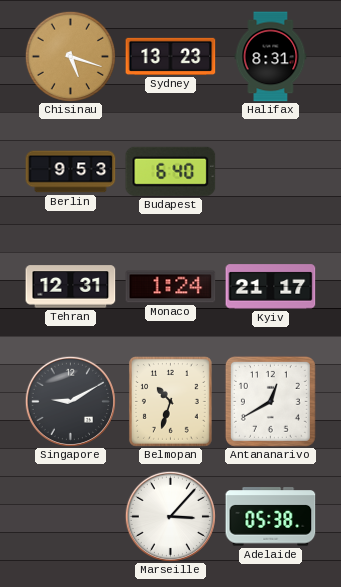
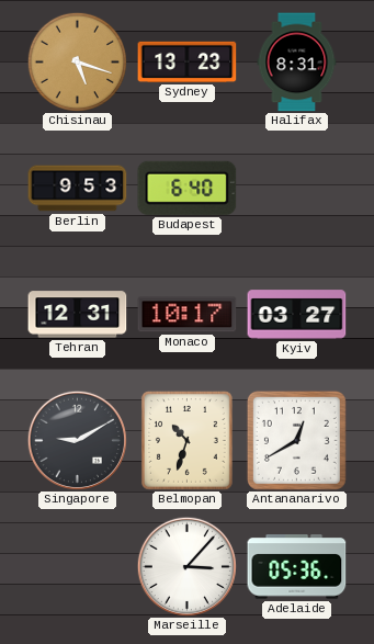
Monaco: 1:24 -> 10:17 (188, 315)
Kyiv: 21:17 -> 03:27 (297, 315)
Adelaide: 05:38 -> 05:36 (297, 567)
